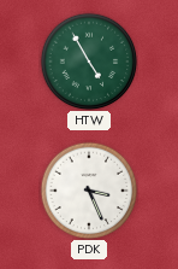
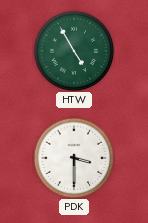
PDK: 3:26 -> 3:30 (74, 158)
